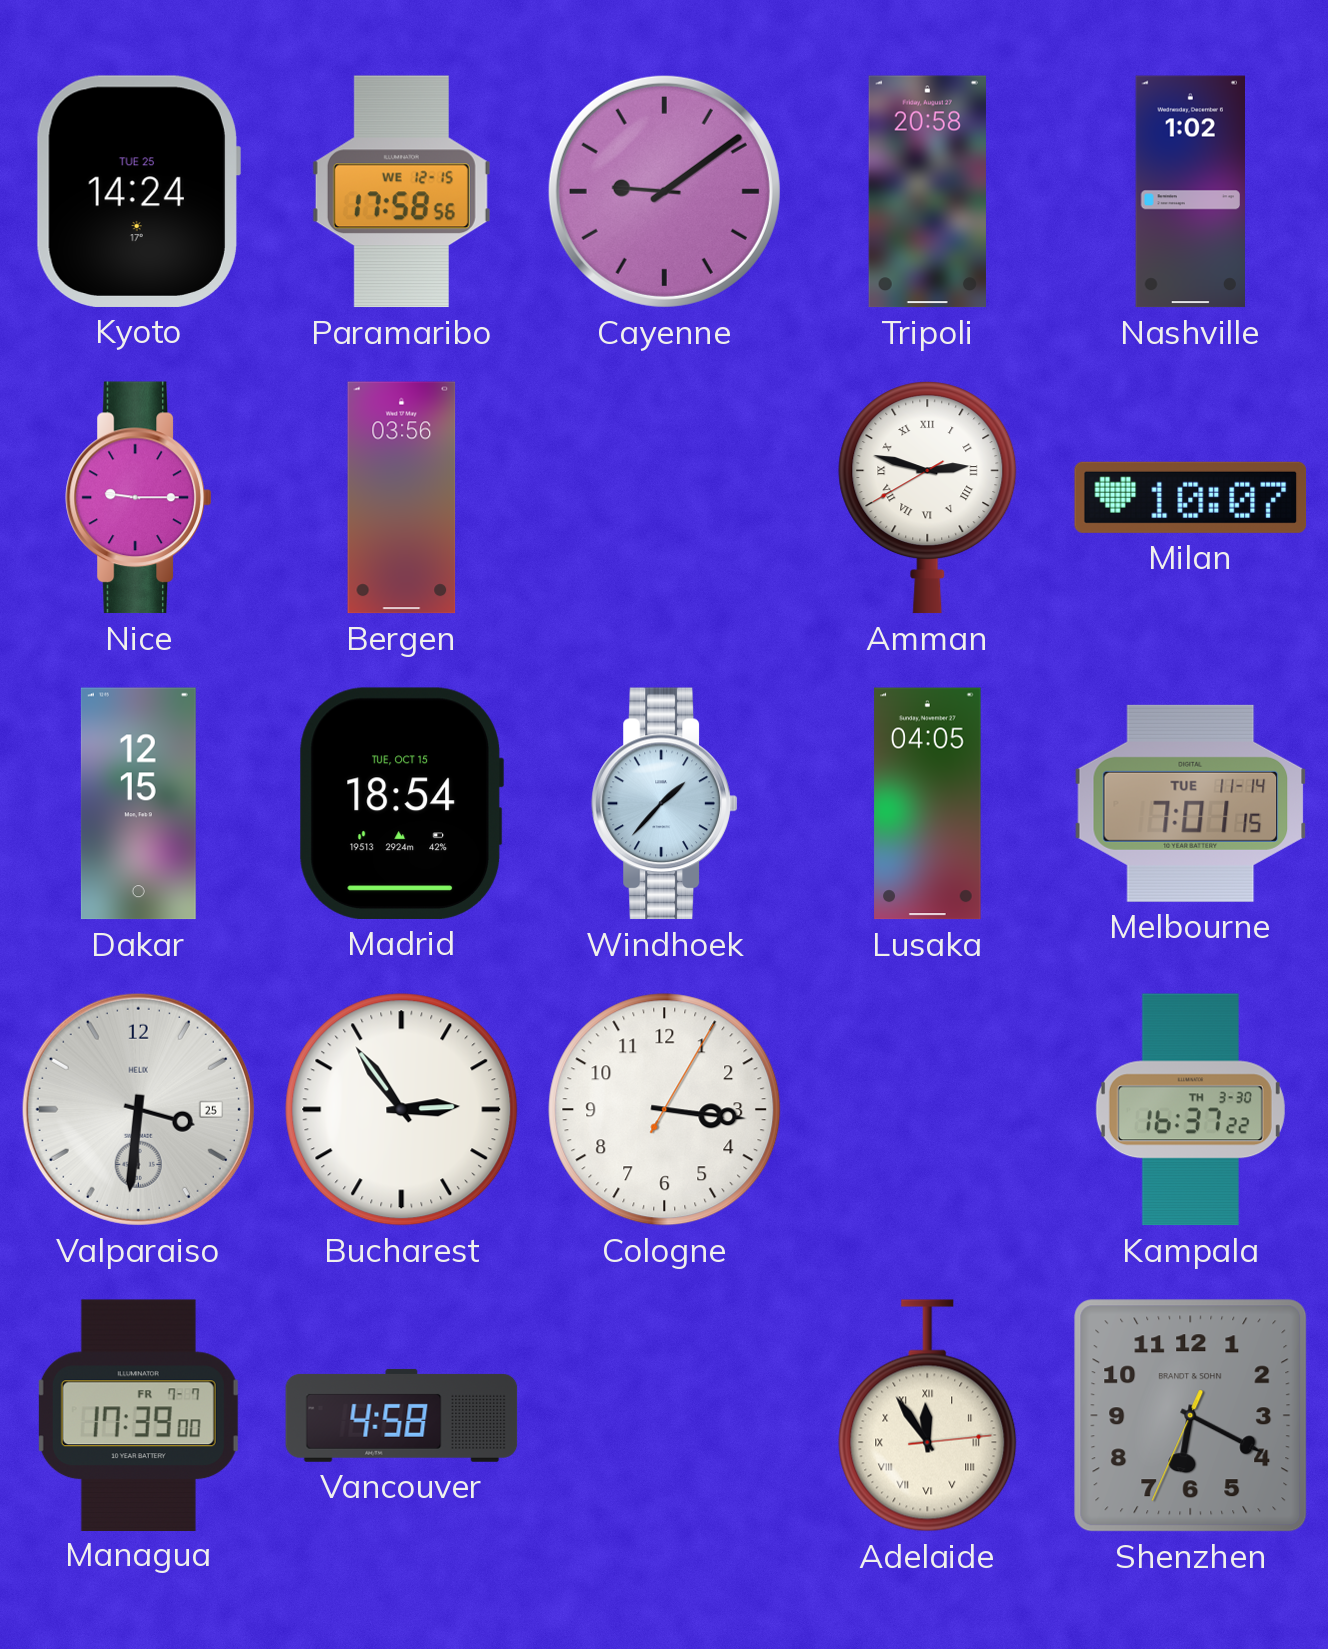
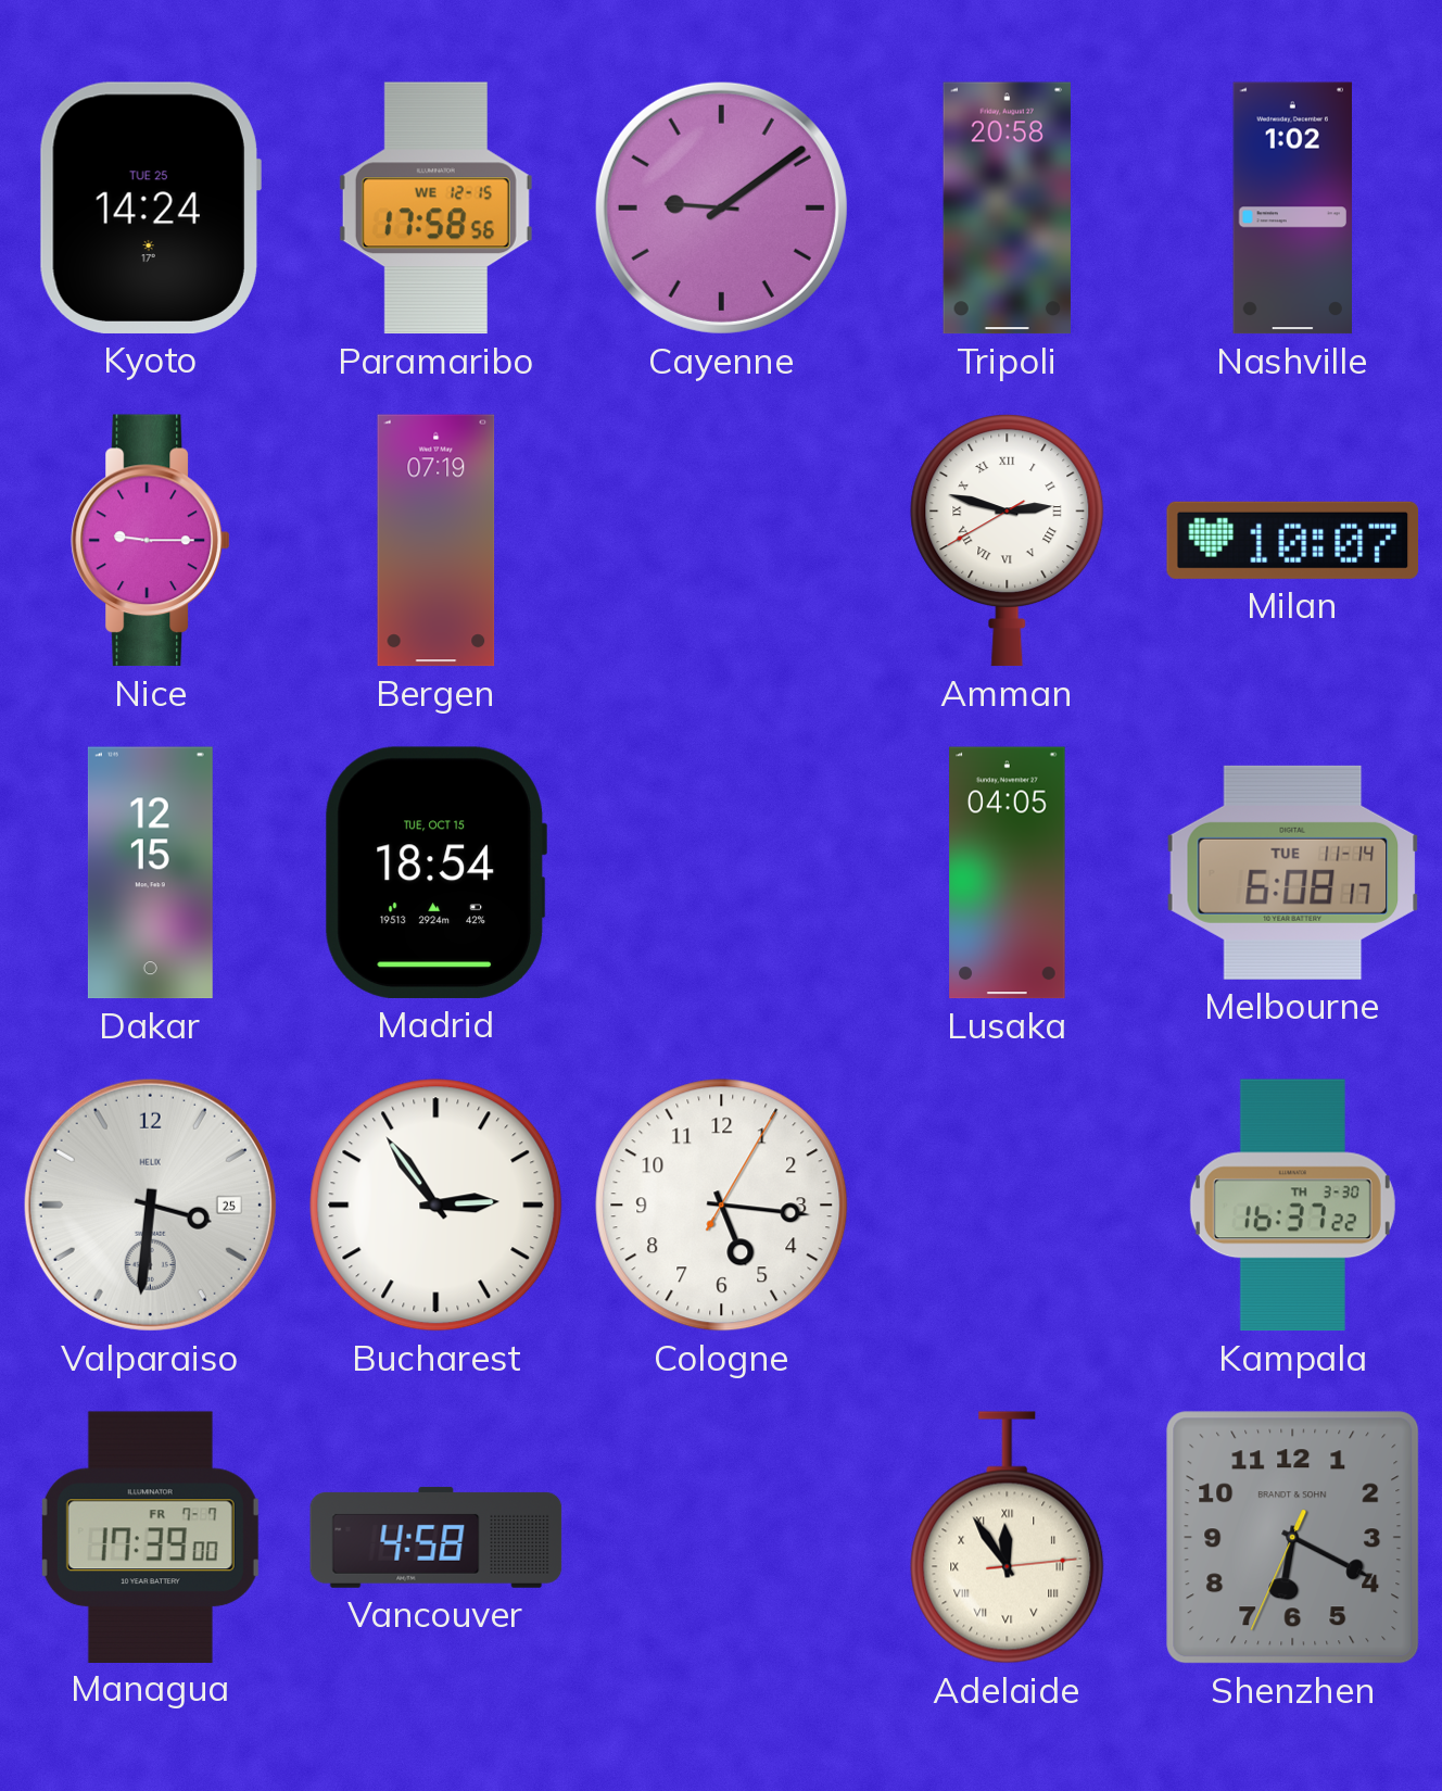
Bergen: 03:56 -> 07:19 (437, 541)
Windhoek: 1:37 -> none (665, 804)
Melbourne: 7:01 -> 6:08 (1293, 872)
Cologne: 3:16 -> 5:16 (722, 1206)
